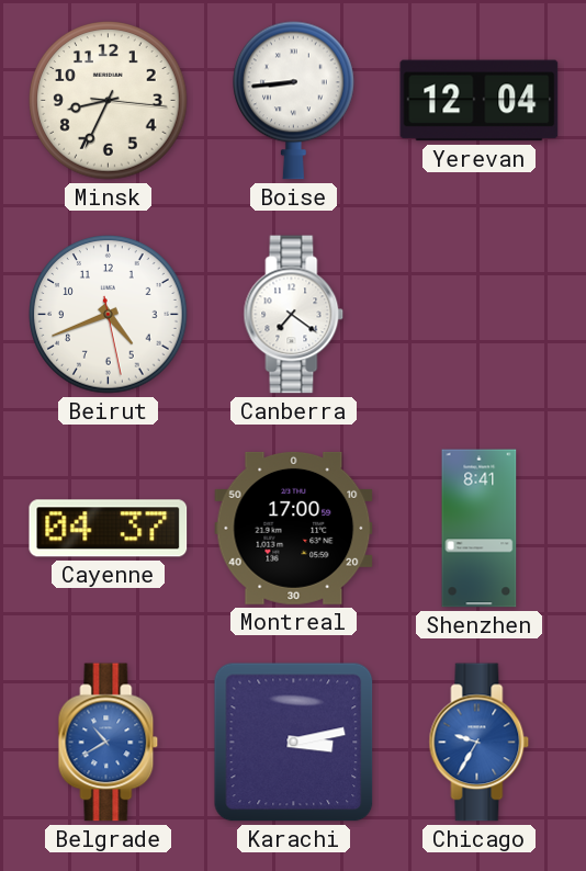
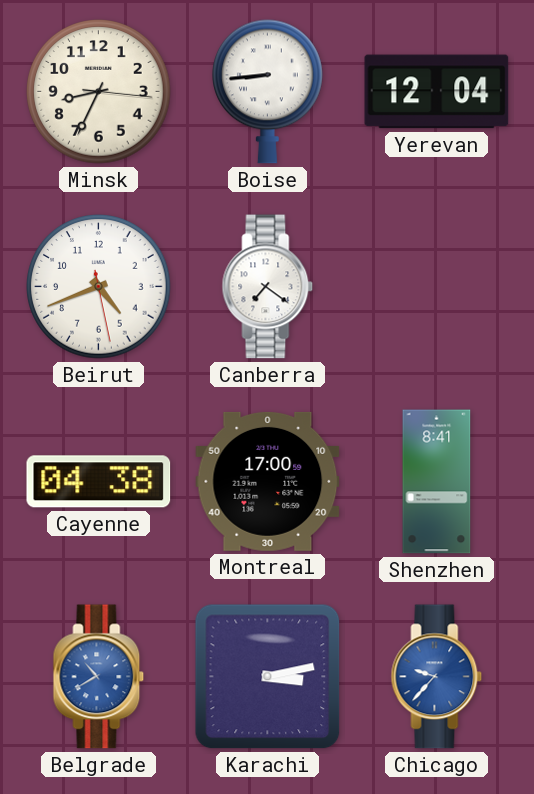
Cayenne: 04:37 -> 04:38 (99, 482)
Chicago: 9:35 -> 9:37 (437, 677)
